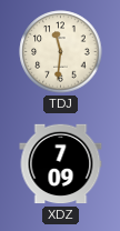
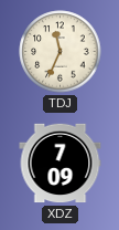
TDJ: 11:31 -> 11:34 (61, 52)
